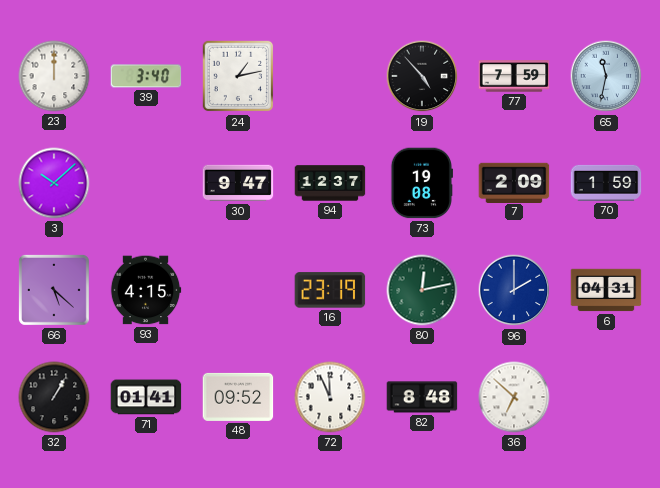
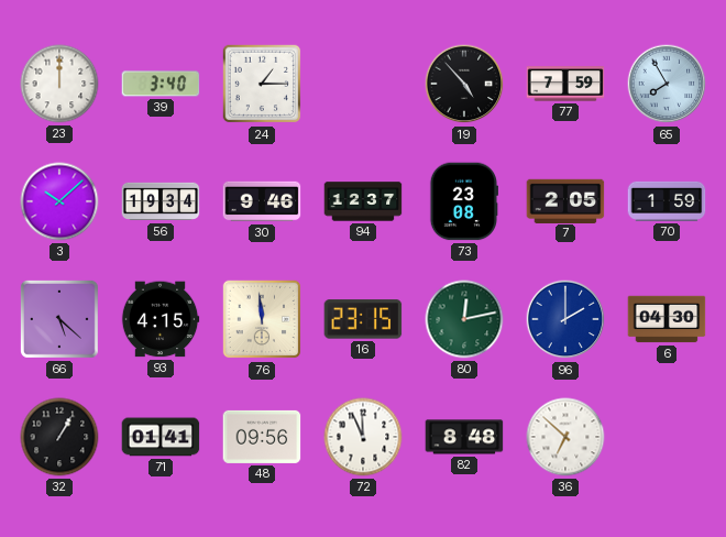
24: 1:13 -> 1:15 (262, 84)
65: 11:32 -> 7:55 (667, 84)
56: none -> 19:34 (161, 201)
30: 9:47 -> 9:46 (262, 201)
73: 19:08 -> 23:08 (463, 201)
7: 2:09 -> 2:05 (565, 200)
76: none -> 11:59 (262, 319)
16: 23:19 -> 23:15 (363, 319)
6: 04:31 -> 04:30 (667, 319)
48: 09:52 -> 09:56 (262, 437)
